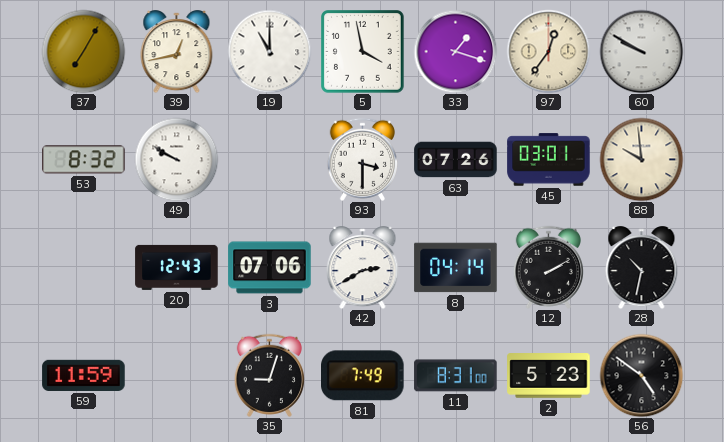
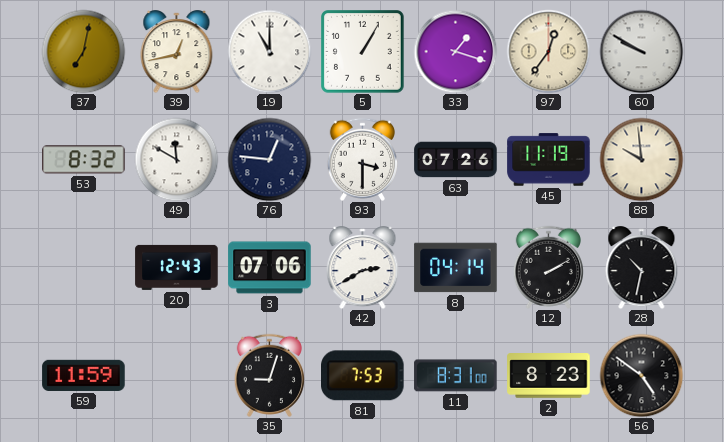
37: 7:05 -> 7:02 (83, 51)
5: 3:58 -> 1:05 (363, 52)
49: 9:50 -> 11:50 (176, 159)
76: none -> 12:46 (269, 159)
45: 03:01 -> 11:19 (549, 160)
81: 7:49 -> 7:53 (363, 376)
2: 5:23 -> 8:23 (549, 376)
